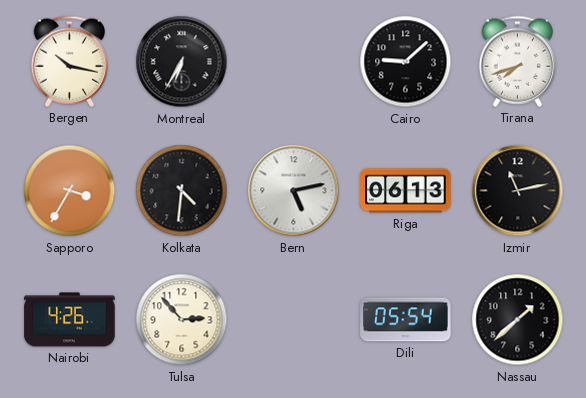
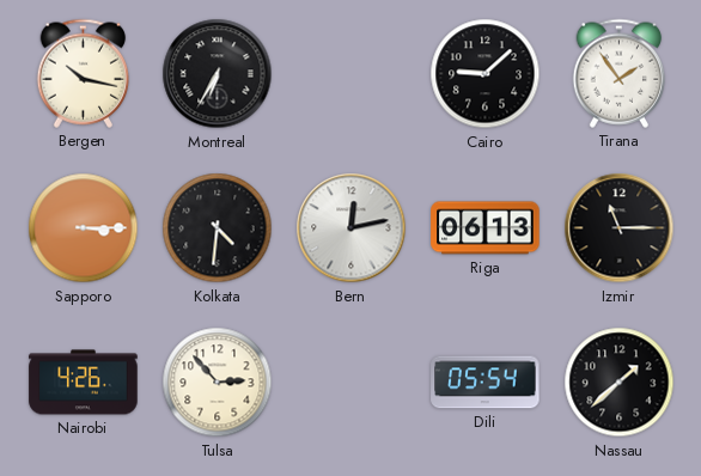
Tirana: 7:42 -> 1:54 (620, 73)
Sapporo: 3:35 -> 3:15 (84, 228)
Bern: 5:13 -> 12:13 (352, 228)
Izmir: 11:13 -> 11:15 (620, 228)
